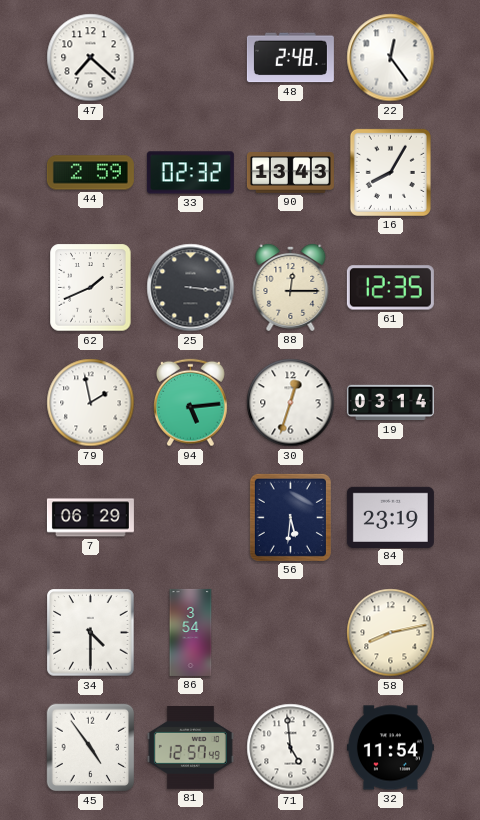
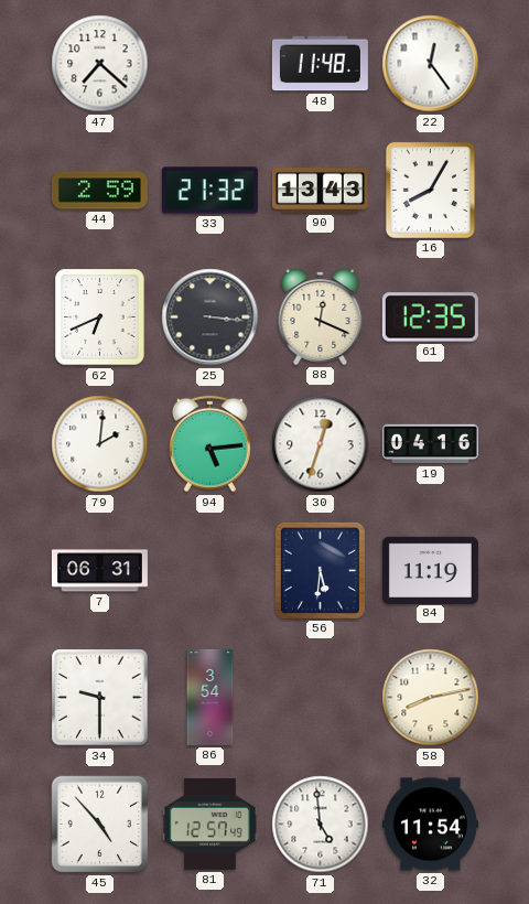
48: 2:48 -> 11:48 (320, 64)
33: 02:32 -> 21:32 (209, 191)
62: 1:41 -> 6:41 (100, 318)
88: 12:15 -> 12:19 (321, 316)
79: 1:58 -> 2:01 (100, 444)
19: 03:14 -> 04:16 (430, 444)
7: 06:29 -> 06:31 (99, 571)
84: 23:19 -> 11:19 (430, 570)
34: 4:30 -> 9:30 (100, 698)
45: 4:54 -> 4:53 (100, 825)
